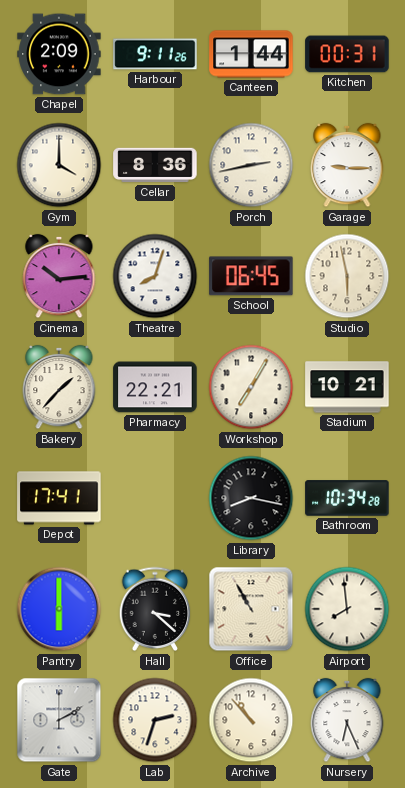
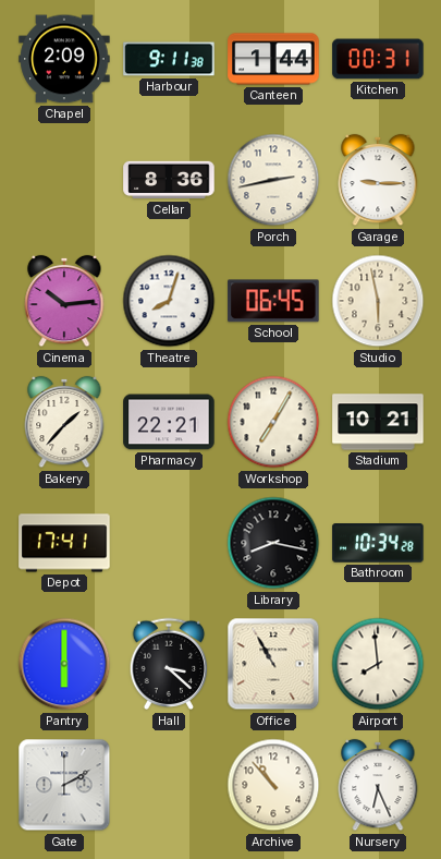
Harbour: 9:11:26 -> 9:11:38 (169, 59)
Gym: 4:00 -> none (59, 165)
Lab: 2:33 -> none (155, 720)
